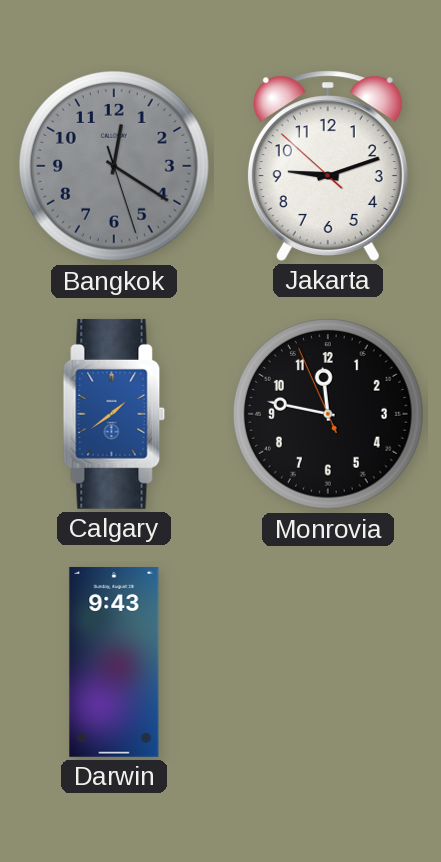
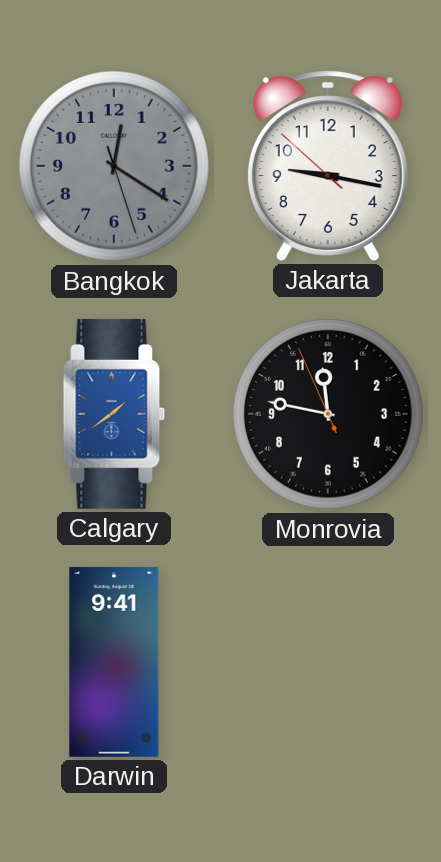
Jakarta: 9:11 -> 9:16 (328, 166)
Darwin: 9:43 -> 9:41 (114, 662)
